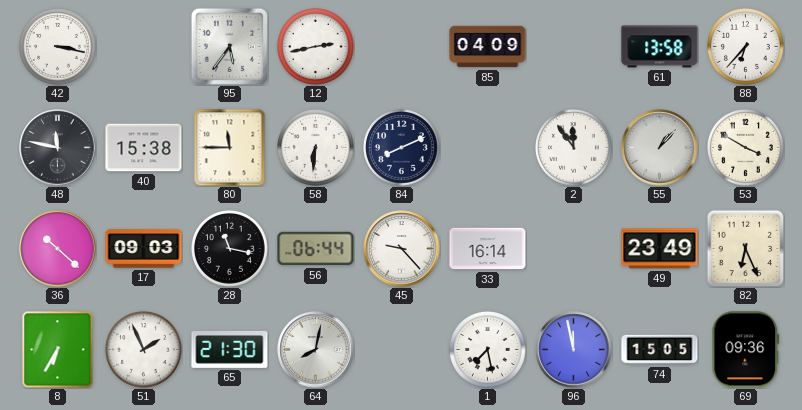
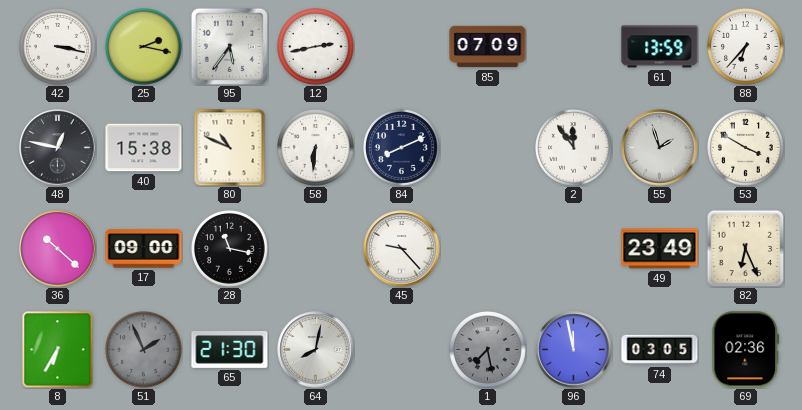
25: none -> 2:17 (144, 47)
85: 04:09 -> 07:09 (488, 47)
61: 13:58 -> 13:59 (660, 47)
48: 11:47 -> 12:47 (58, 148)
80: 11:45 -> 10:49 (230, 147)
55: 1:07 -> 1:57 (660, 148)
17: 09:03 -> 09:00 (144, 249)
56: 06:44 -> none (316, 249)
33: 16:14 -> none (488, 249)
51 dial: white -> grey (144, 350)
1 dial: white -> grey (488, 350)
74: 15:05 -> 03:05 (660, 350)
69: 09:36 -> 02:36 (746, 350)
